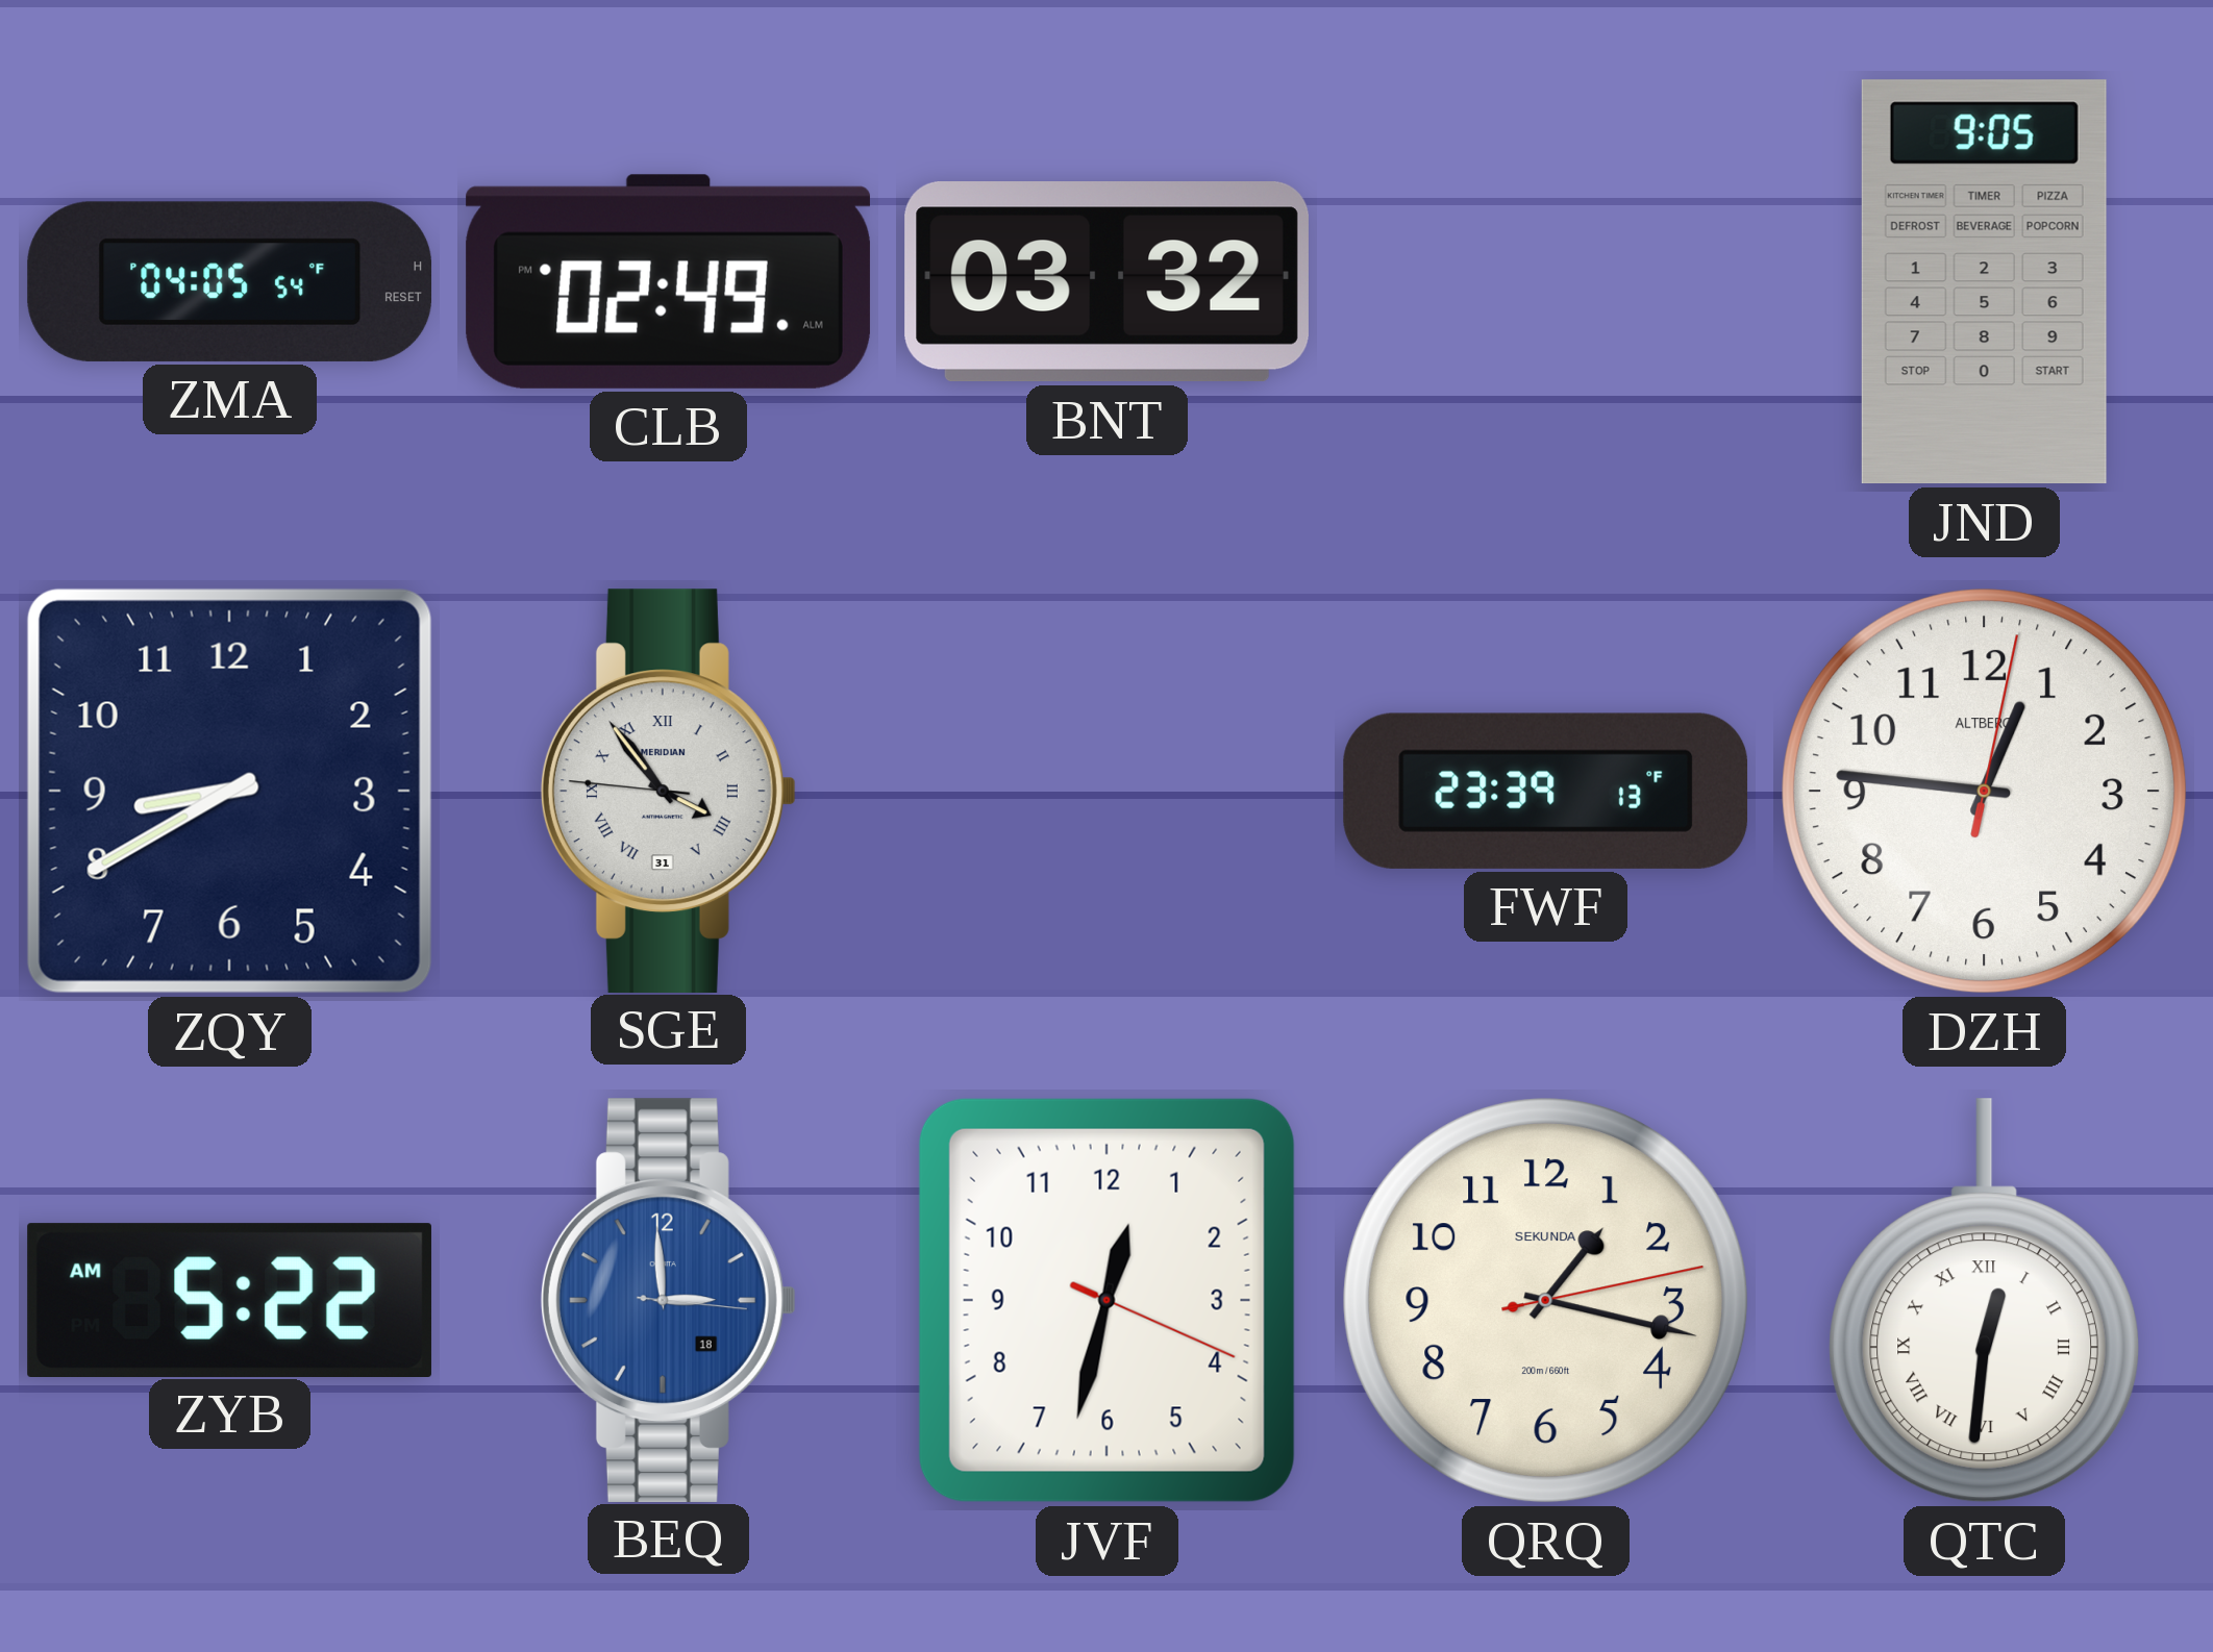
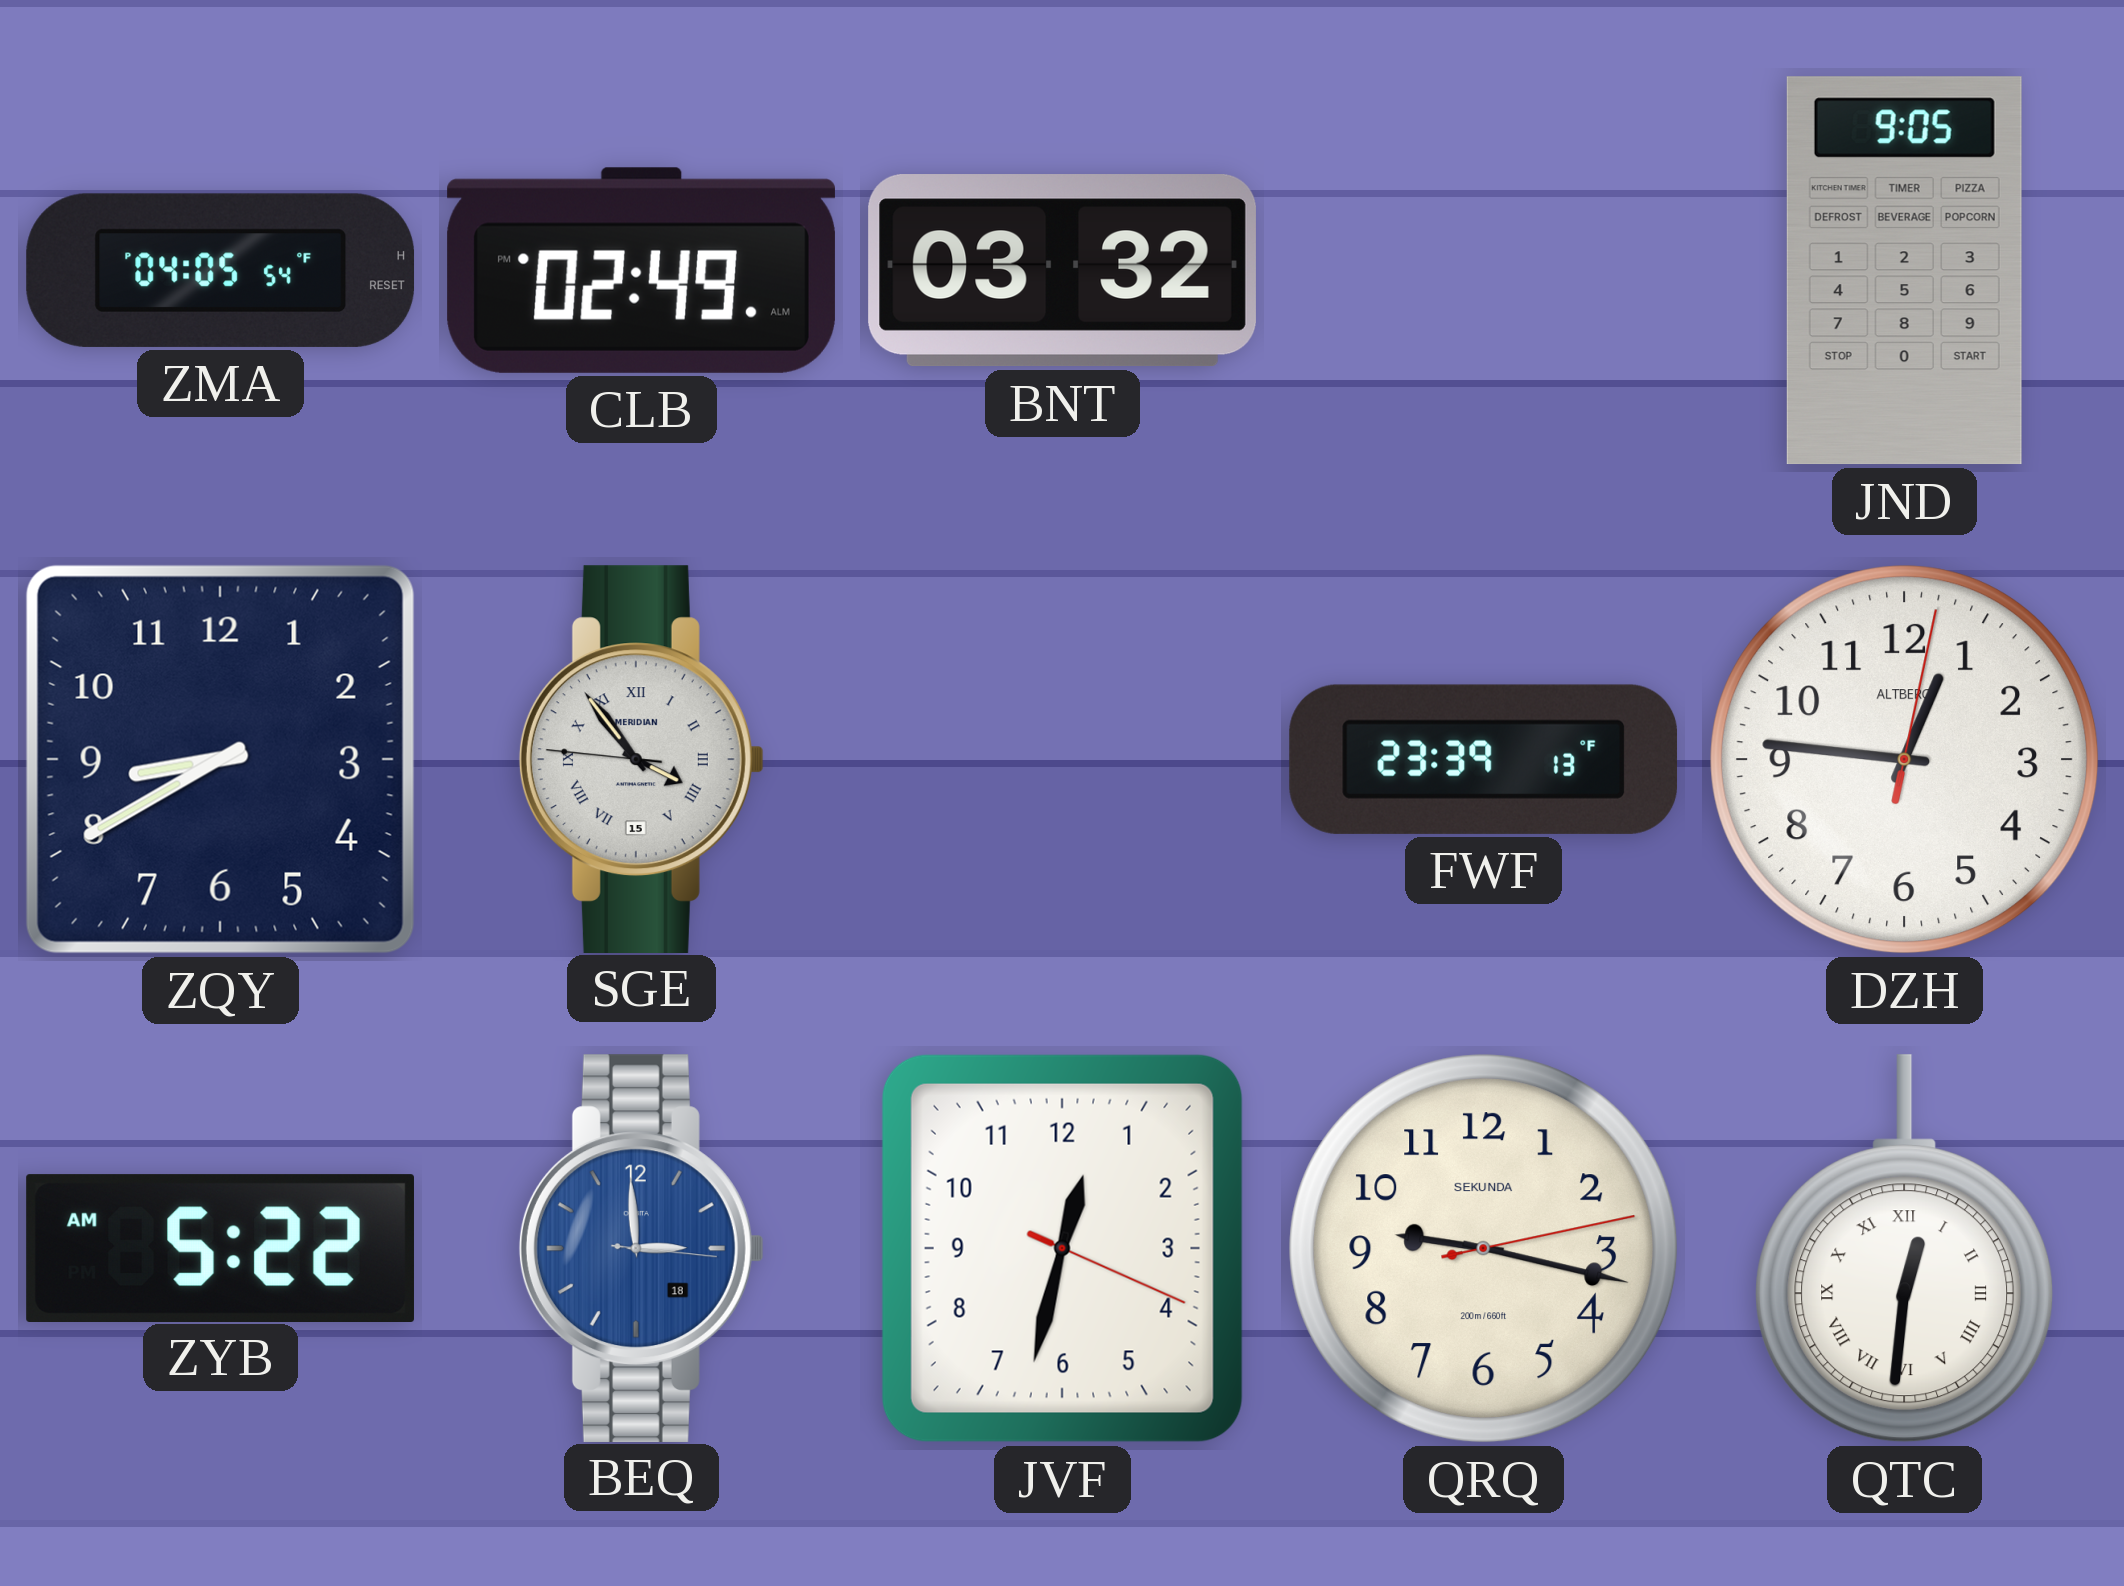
SGE date: 31 -> 15 (641, 759)
QRQ: 1:17 -> 9:17 (1484, 1249)
